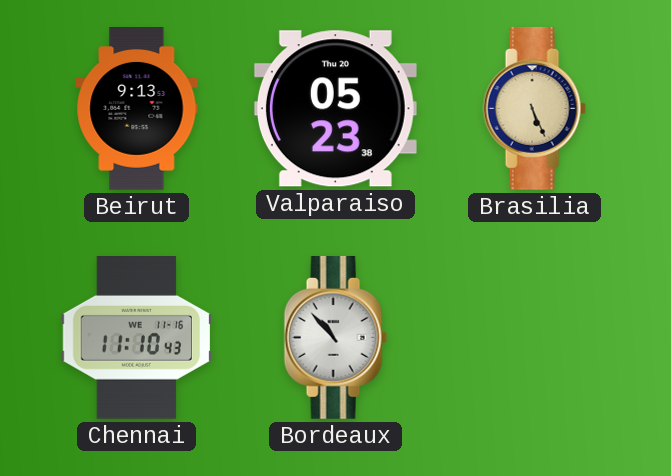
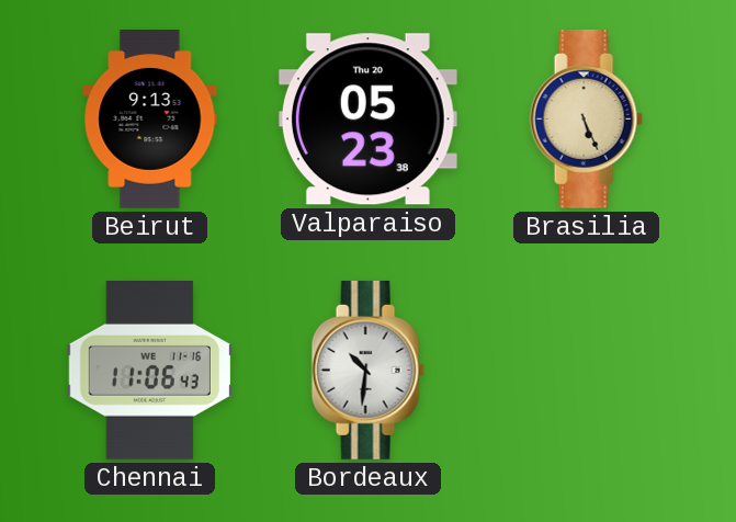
Chennai: 11:10 -> 11:06 (150, 371)
Bordeaux: 10:53 -> 10:31 (367, 370)
